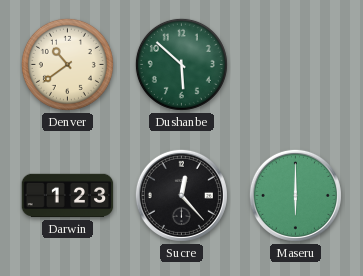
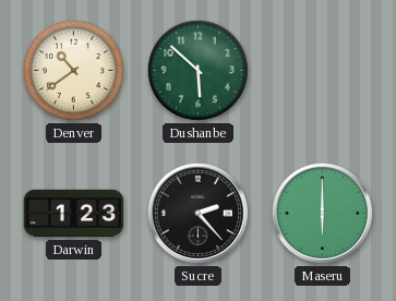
Sucre: 12:23 -> 2:23 (197, 213)
